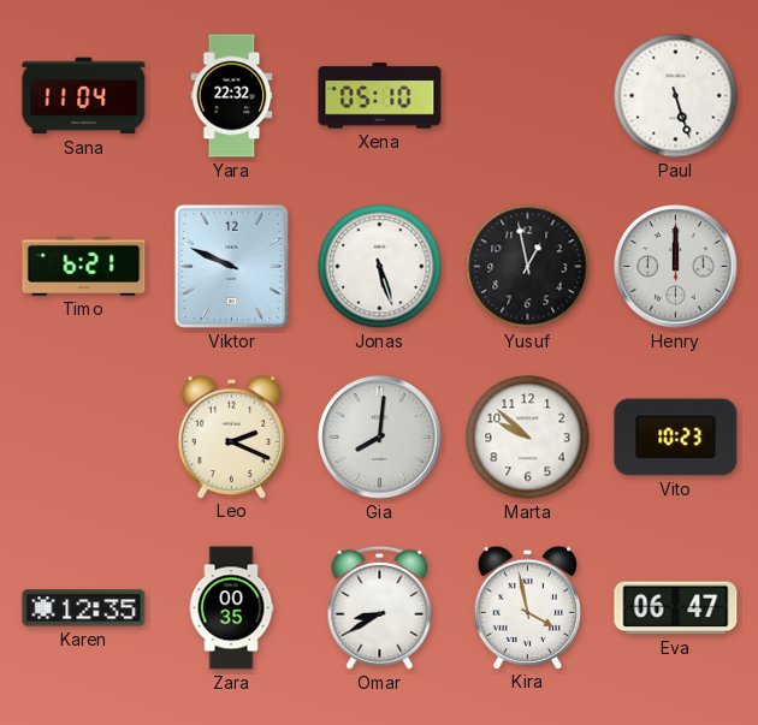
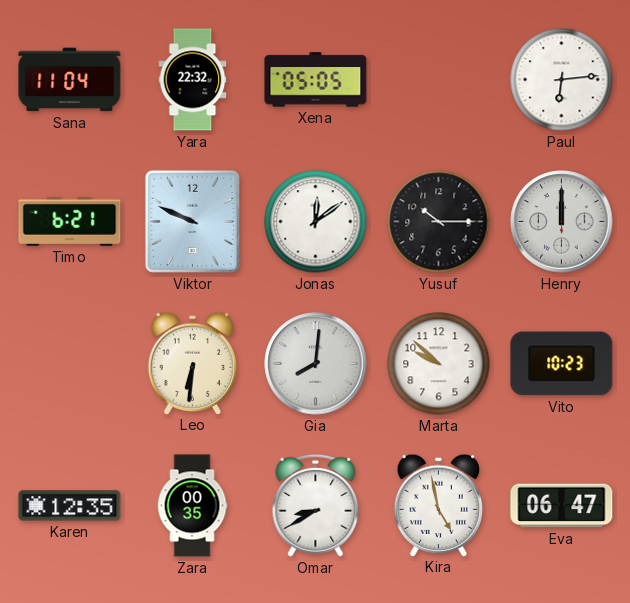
Xena: 05:10 -> 05:05 (316, 80)
Paul: 5:27 -> 6:14 (562, 80)
Jonas: 5:27 -> 12:09 (316, 222)
Yusuf: 12:58 -> 10:15 (439, 222)
Leo: 2:19 -> 6:31 (193, 363)
Kira: 3:58 -> 4:58 (439, 505)
